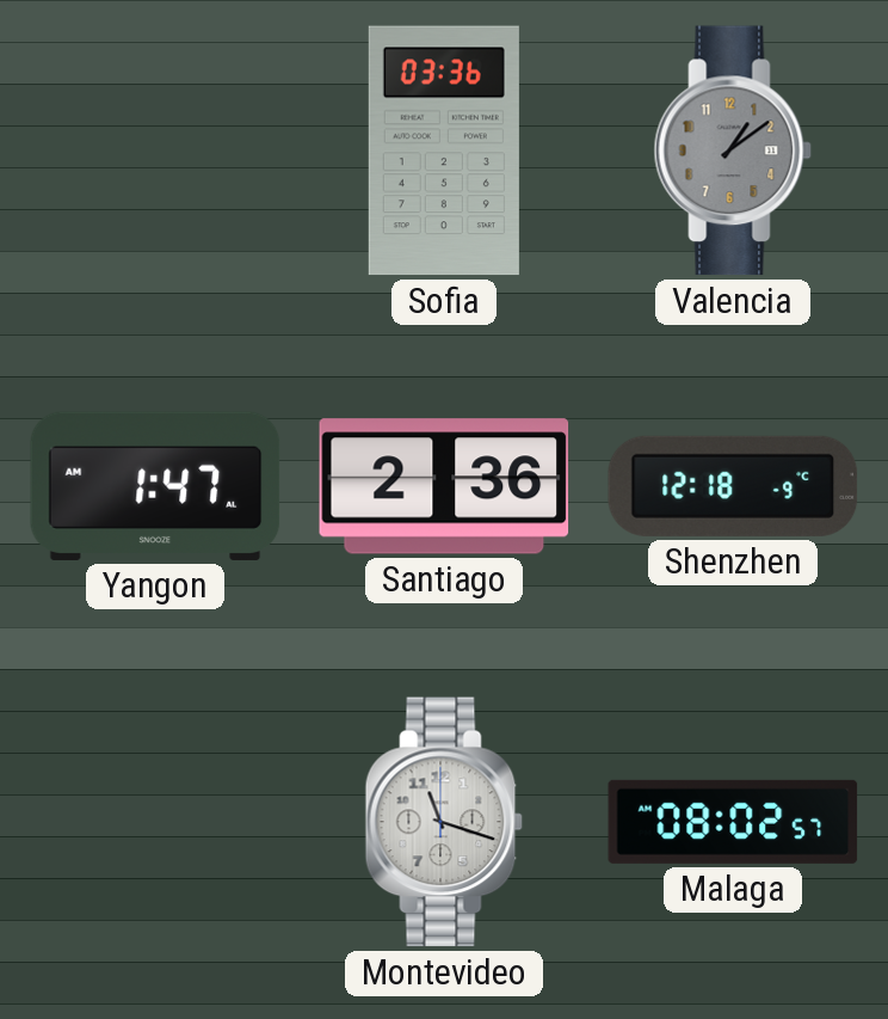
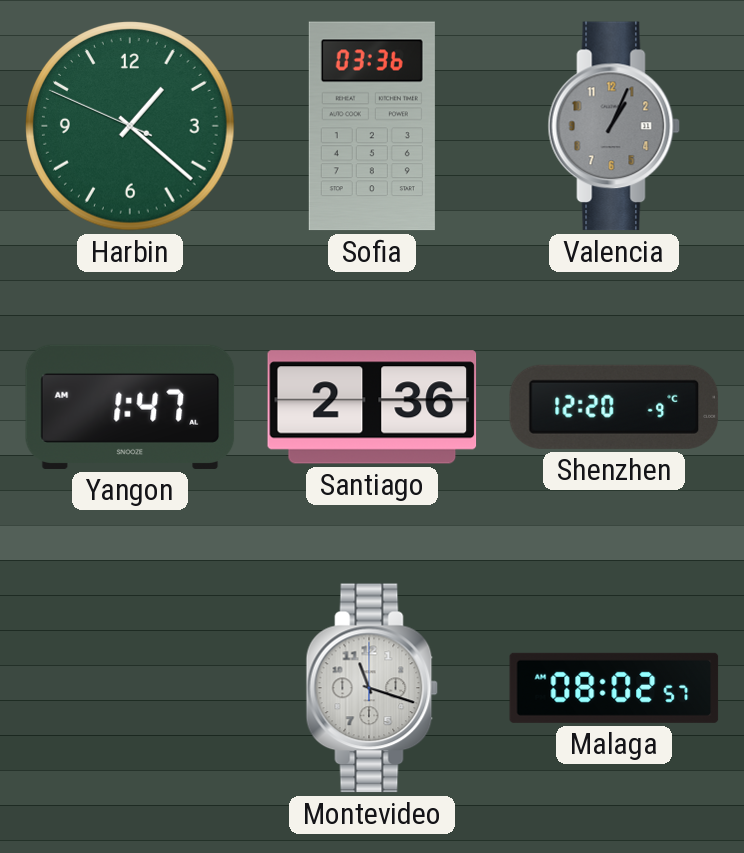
Harbin: none -> 1:21 (130, 126)
Valencia: 1:09 -> 1:04 (614, 126)
Shenzhen: 12:18 -> 12:20 (614, 407)
